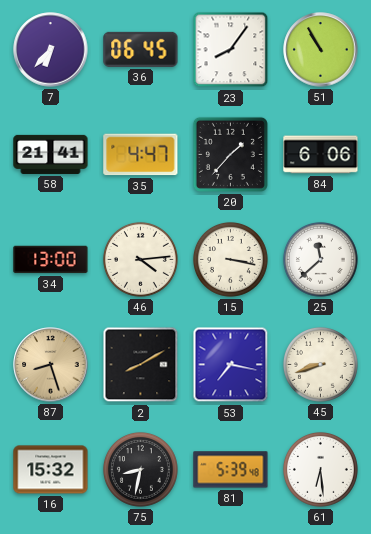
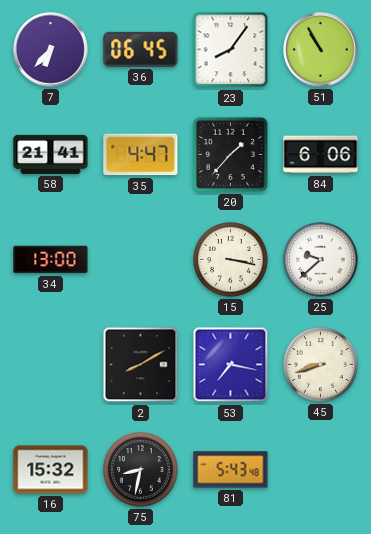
46: 4:14 -> none (140, 259)
25: 11:38 -> 9:38 (320, 259)
87: 8:27 -> none (51, 365)
81: 5:39 -> 5:43 (231, 470)
61: 6:29 -> none (320, 469)
